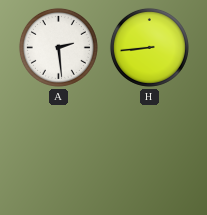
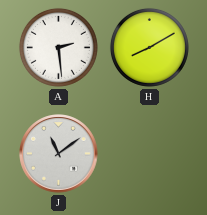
H: 8:44 -> 8:10 (149, 47)
J: none -> 11:09 (59, 154)
